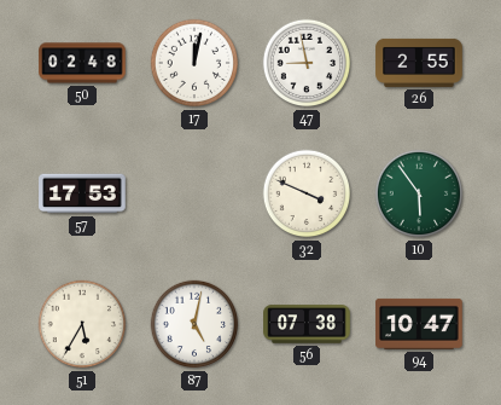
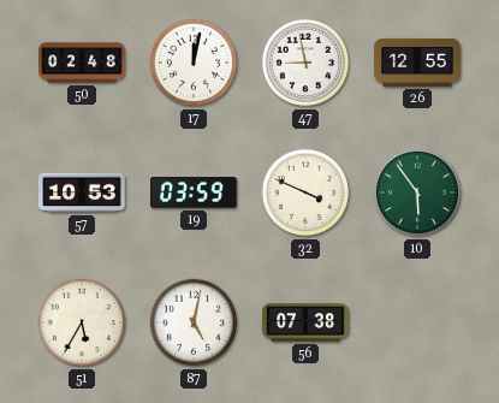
26: 2:55 -> 12:55 (417, 63)
57: 17:53 -> 10:53 (82, 192)
19: none -> 03:59 (195, 192)
94: 10:47 -> none (419, 324)
